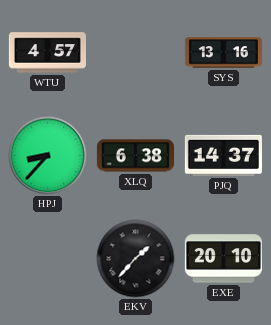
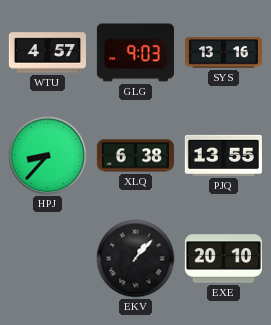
GLG: none -> 9:03 (135, 53)
PJQ: 14:37 -> 13:55 (223, 155)
EKV: 1:37 -> 1:07 (136, 259)
